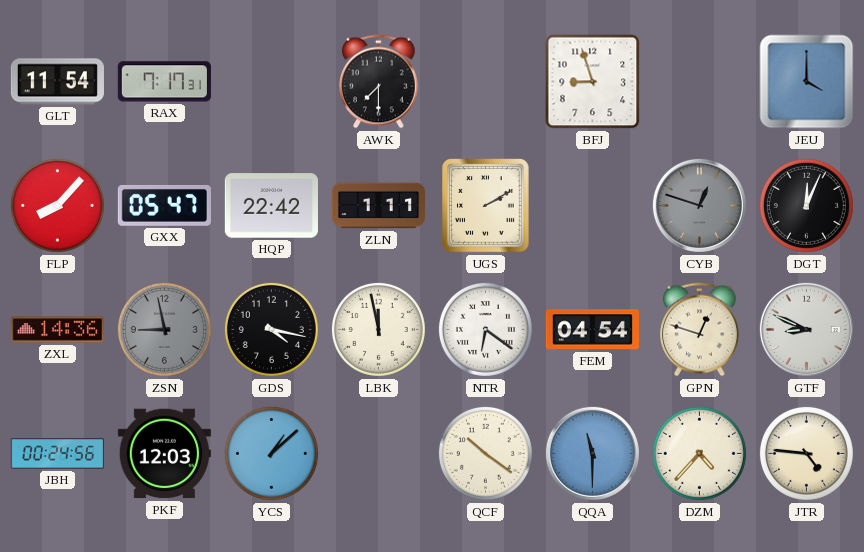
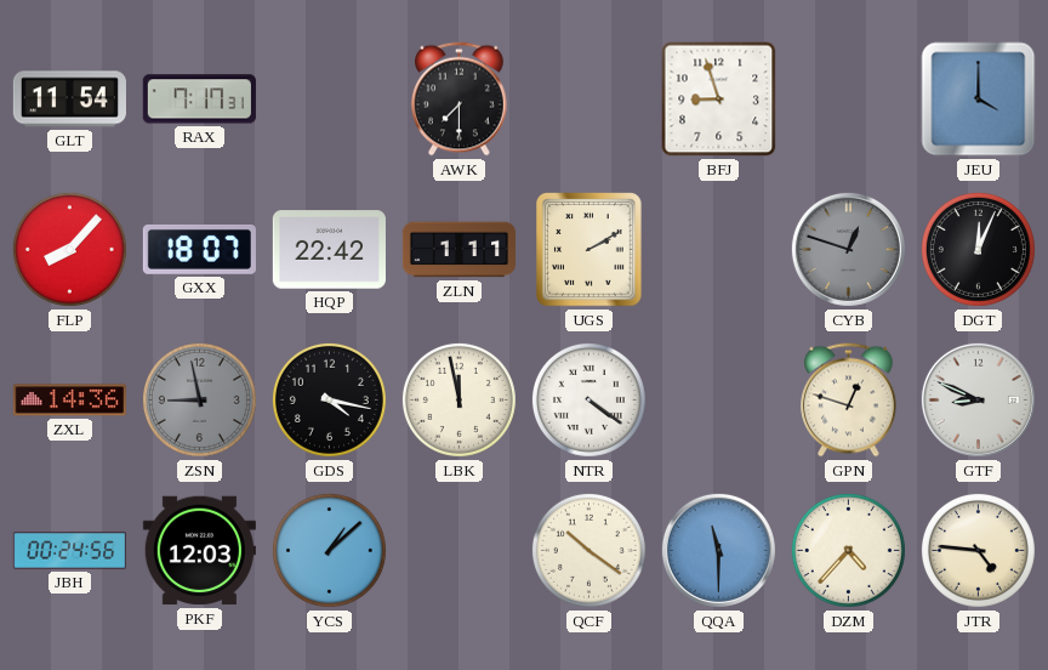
GXX: 05:47 -> 18:07 (199, 250)
NTR: 6:21 -> 4:21 (588, 399)
FEM: 04:54 -> none (592, 330)
